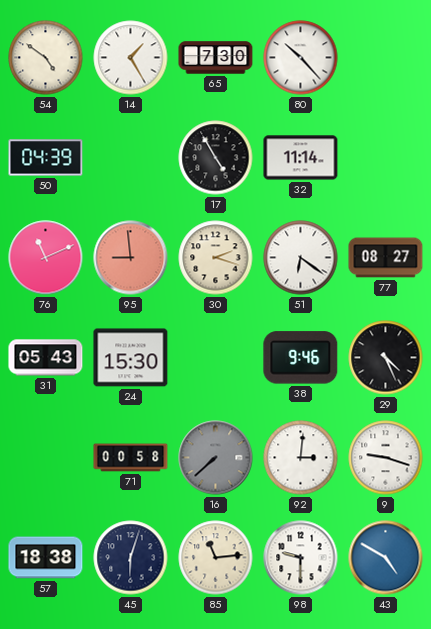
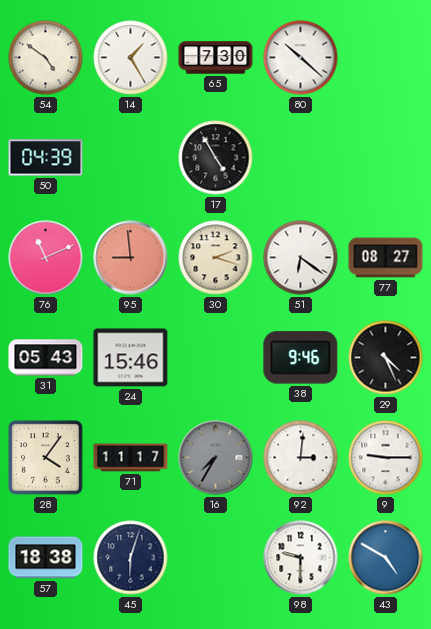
80: 10:23 -> 10:22 (301, 58)
32: 11:14 -> none (301, 158)
24: 15:30 -> 15:46 (131, 358)
28: none -> 4:06 (46, 458)
71: 00:58 -> 11:17 (131, 458)
16: 7:38 -> 7:35 (216, 458)
9: 9:18 -> 9:15 (386, 458)
85: 11:14 -> none (216, 558)
